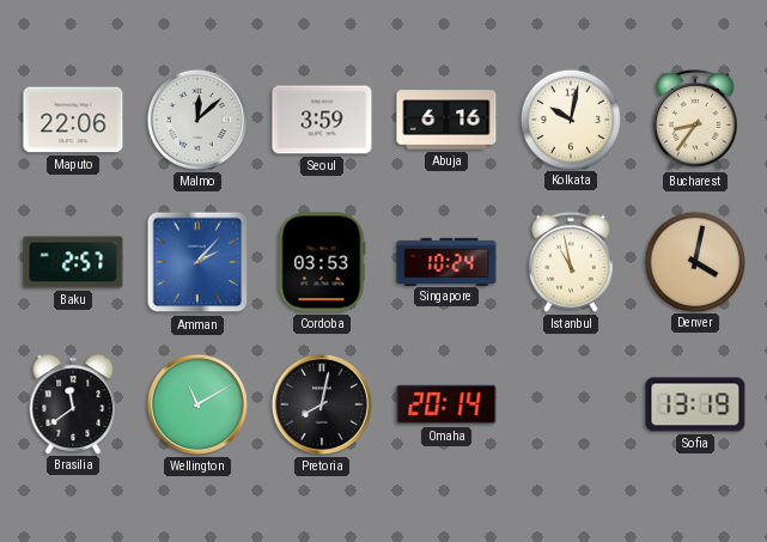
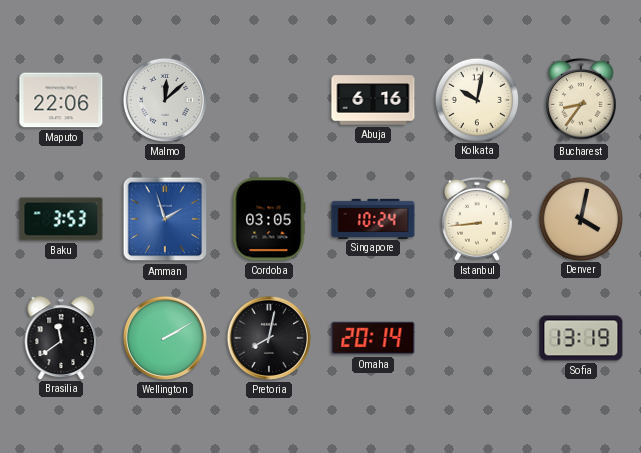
Seoul: 3:59 -> none (322, 120)
Baku: 2:57 -> 3:53 (61, 219)
Amman: 2:07 -> 1:57 (165, 219)
Cordoba: 03:53 -> 03:05 (269, 219)
Istanbul: 10:58 -> 8:44 (477, 219)
Wellington: 11:10 -> 2:10 (165, 338)
